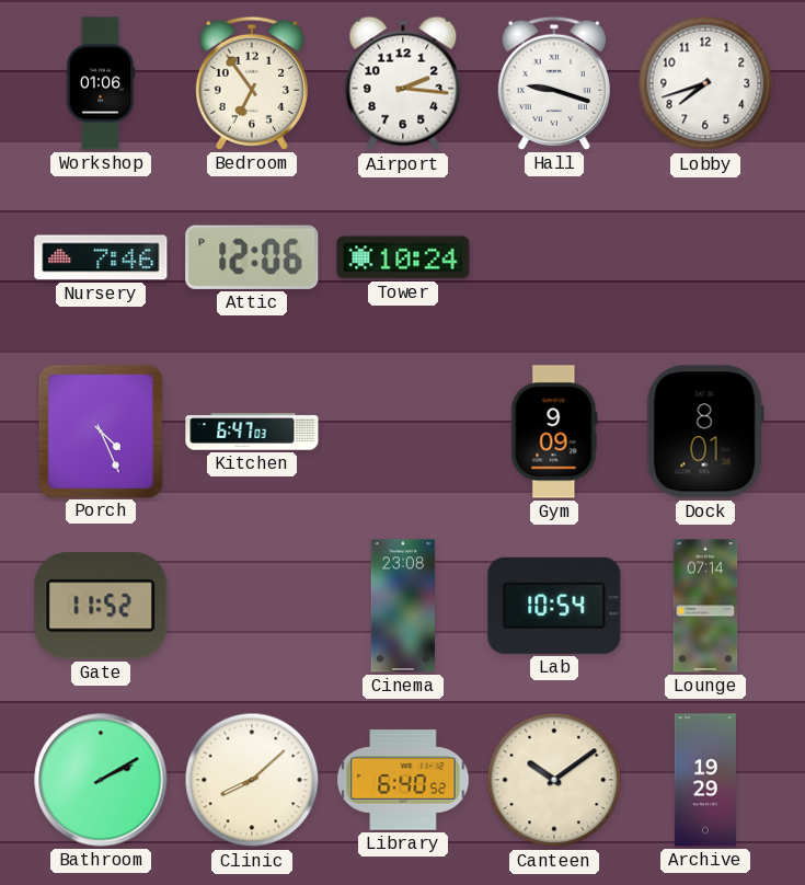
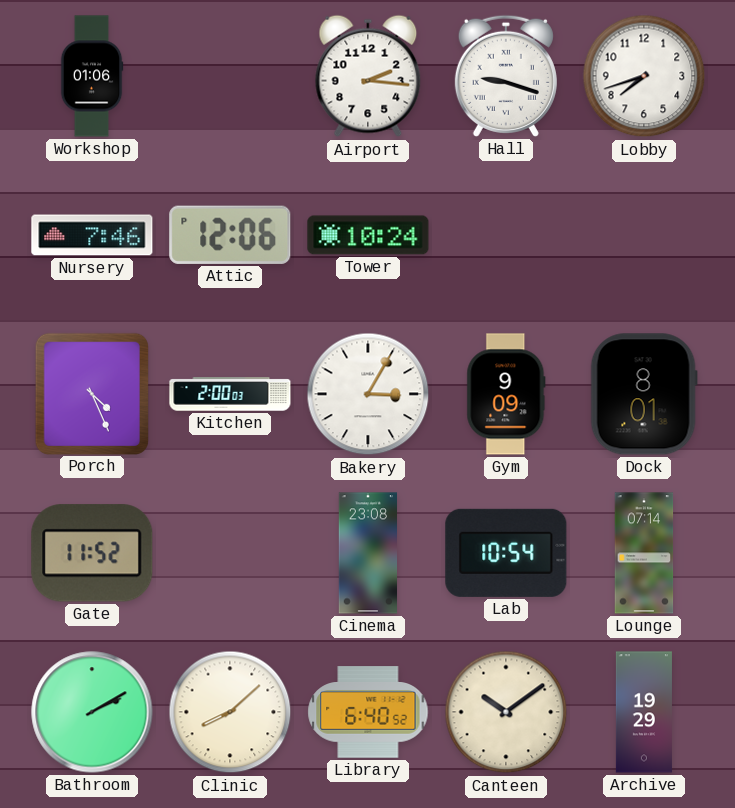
Bedroom: 6:54 -> none (252, 83)
Kitchen: 6:47 -> 2:00 (230, 394)
Bakery: none -> 3:05 (368, 394)
